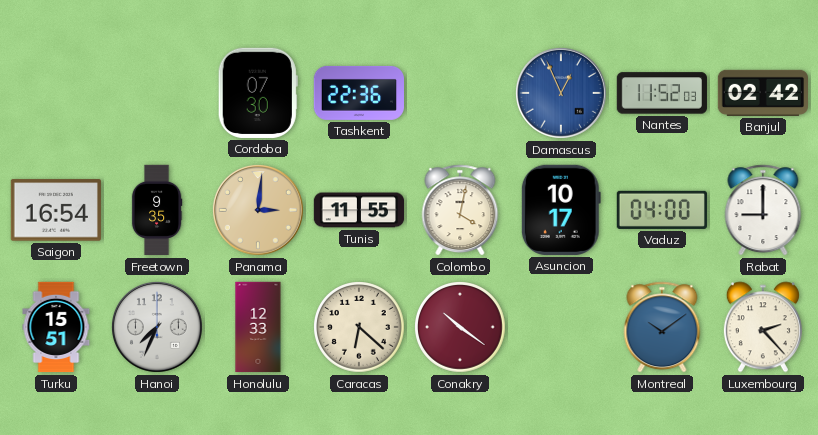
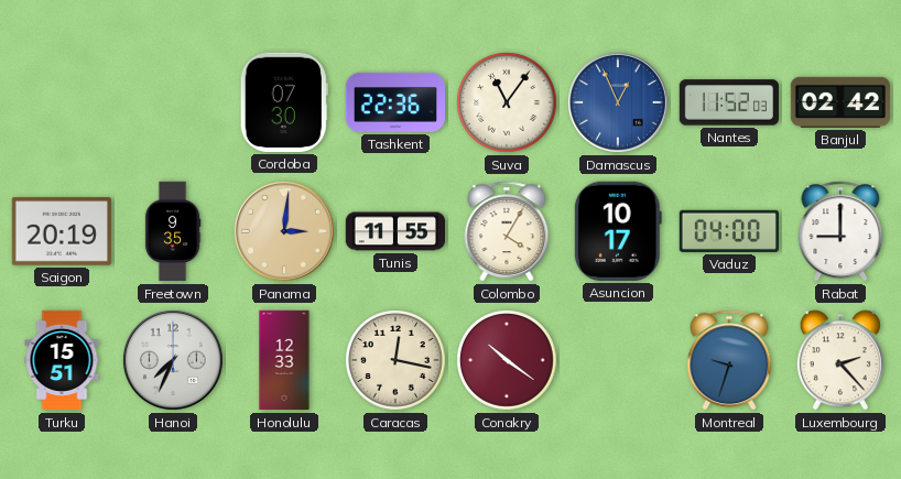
Suva: none -> 11:06 (508, 104)
Saigon: 16:54 -> 20:19 (62, 231)
Colombo: 4:02 -> 4:05 (507, 231)
Caracas: 6:22 -> 12:17 (397, 361)
Montreal: 10:09 -> 9:33 (729, 360)
